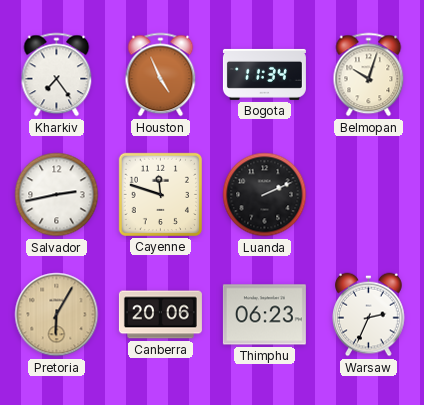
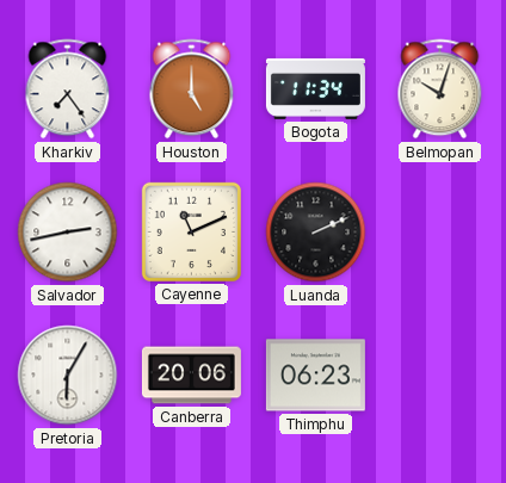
Houston: 4:56 -> 5:00 (192, 89)
Cayenne: 11:48 -> 11:11 (191, 231)
Pretoria dial: champagne -> white (68, 376)
Warsaw: 2:34 -> none (369, 315)
